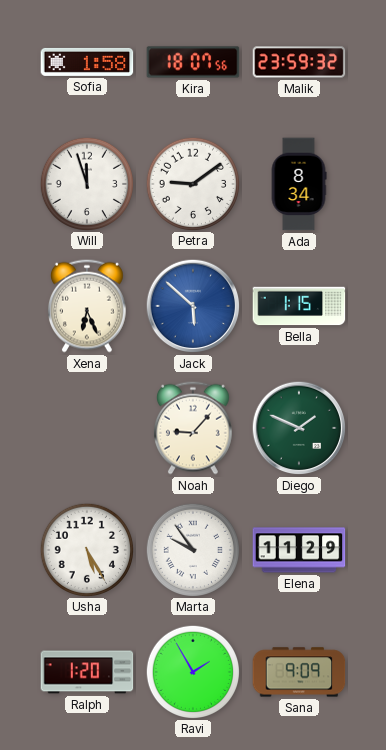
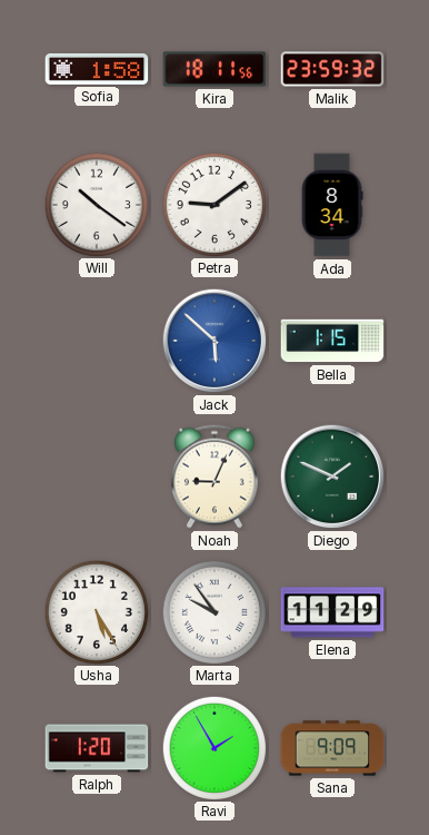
Kira: 18:07 -> 18:11 (214, 69)
Will: 11:57 -> 10:21 (96, 204)
Xena: 6:26 -> none (87, 306)
Noah: 9:07 -> 9:04 (214, 477)
